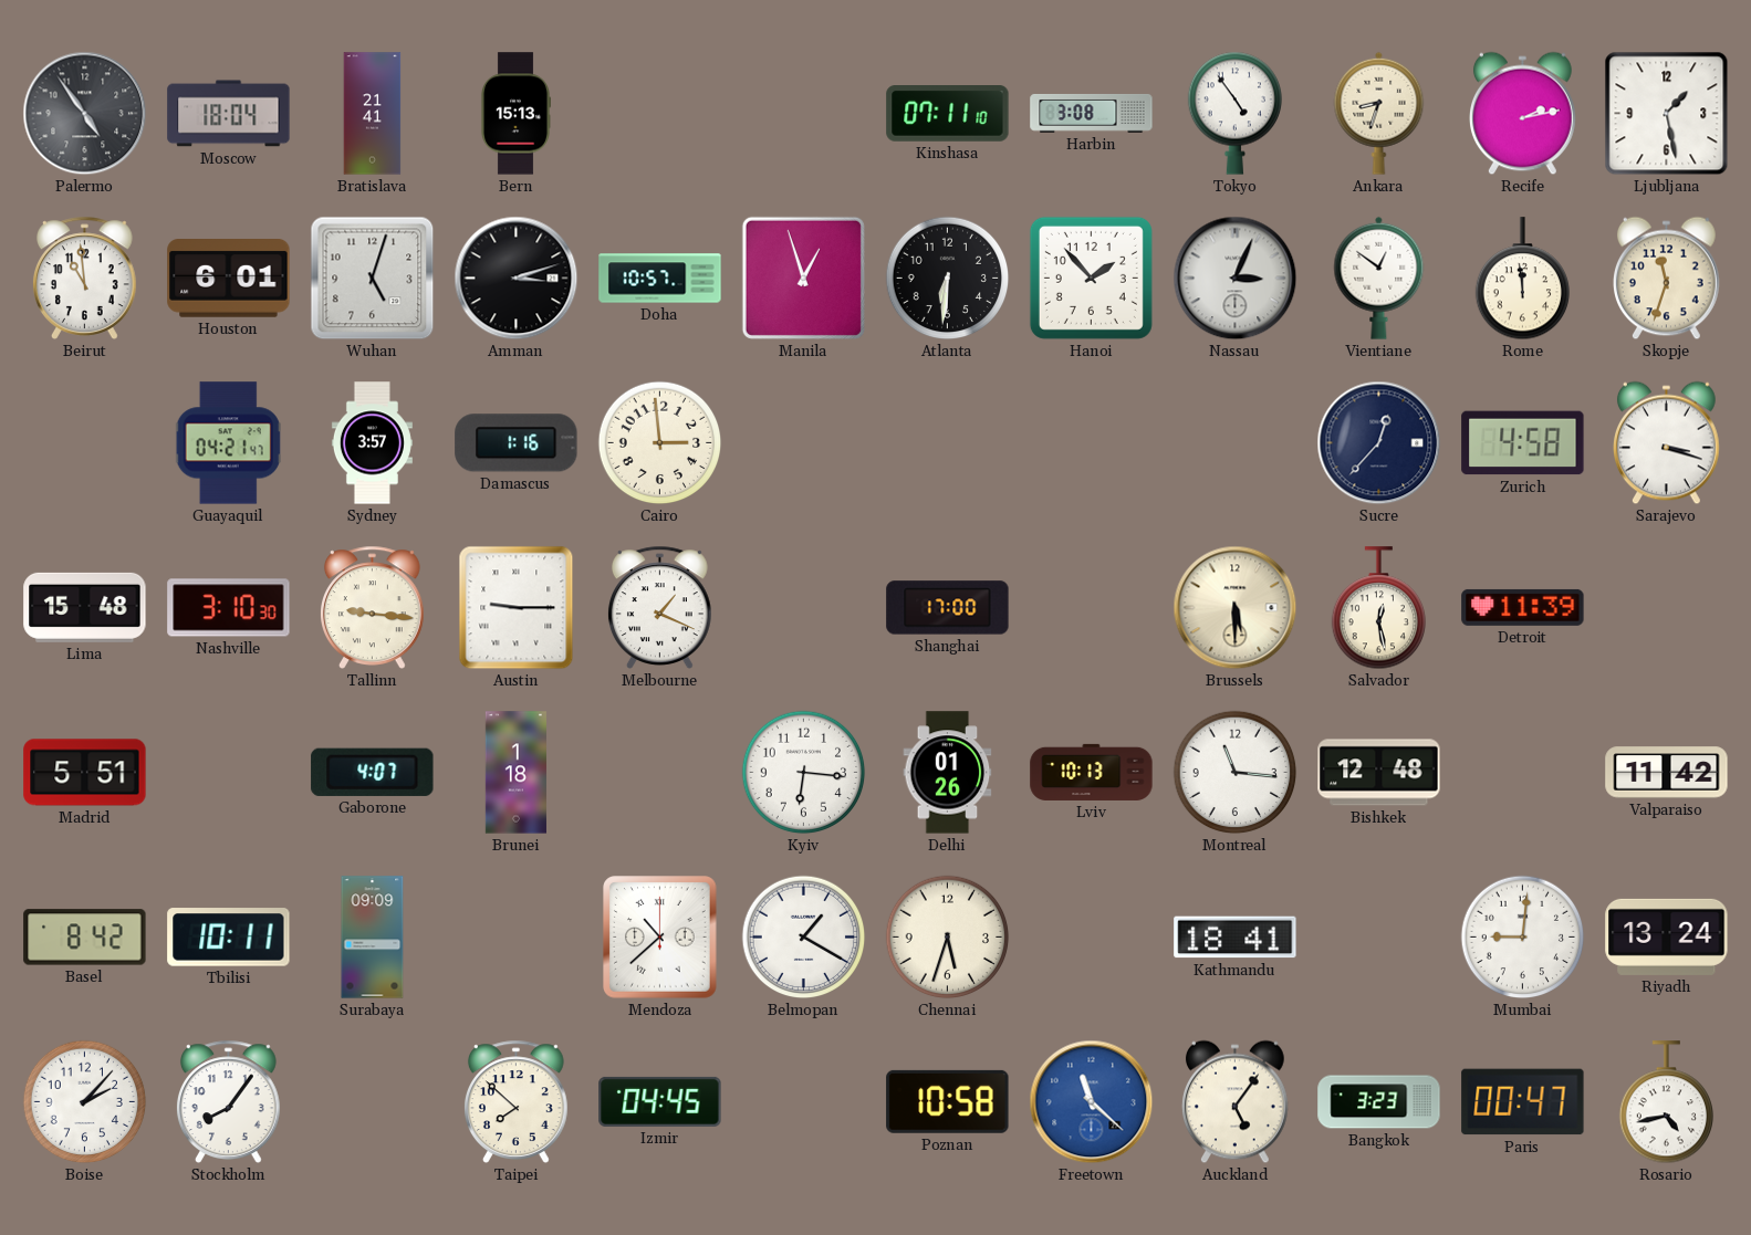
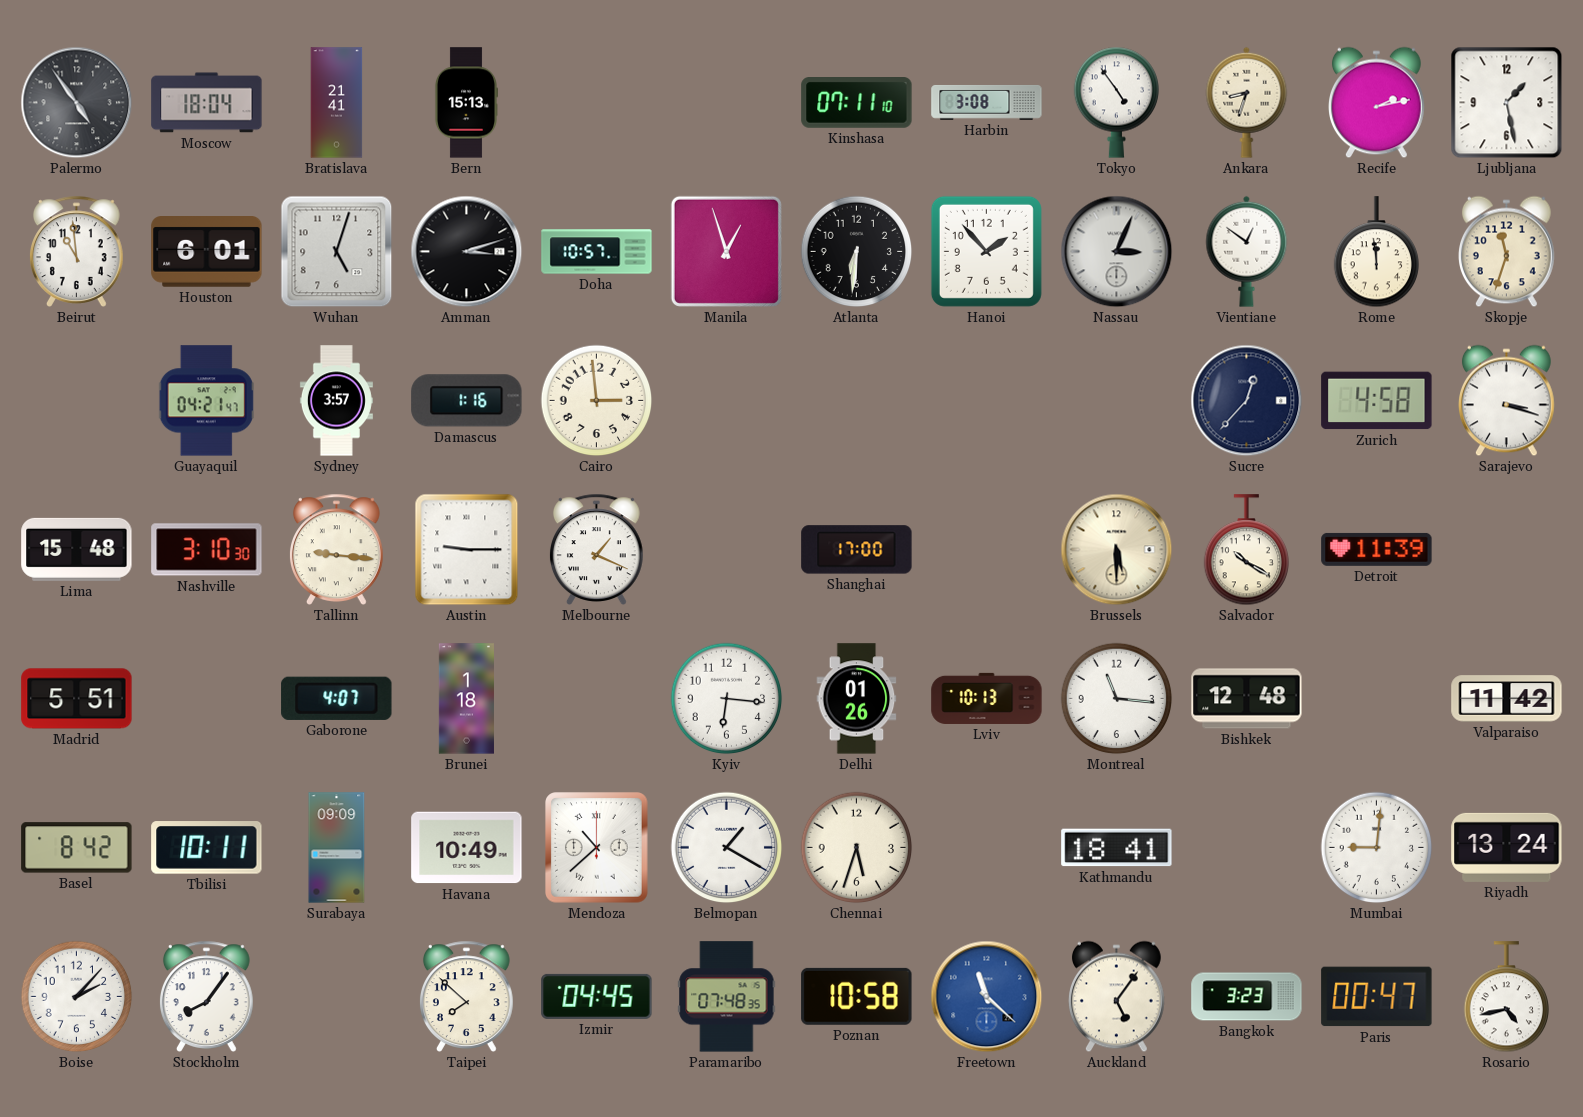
Salvador: 12:28 -> 10:20 (1246, 550)
Havana: none -> 10:49 (467, 848)
Paramaribo: none -> 07:48 (727, 997)
